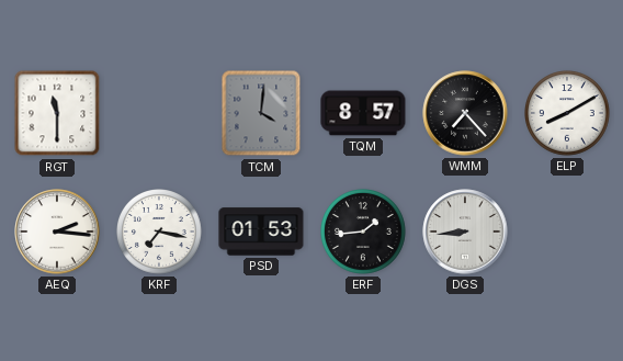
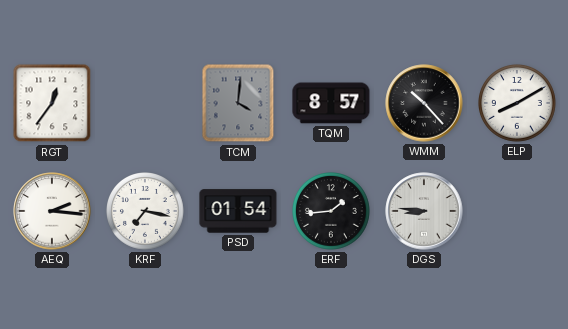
RGT: 11:30 -> 12:36 (52, 103)
WMM: 7:23 -> 10:23 (424, 103)
PSD: 01:53 -> 01:54 (238, 211)
DGS: 8:44 -> 8:46 (424, 211)
